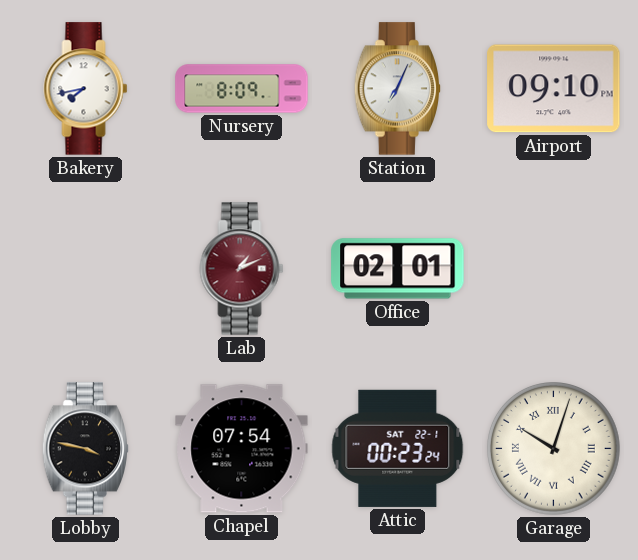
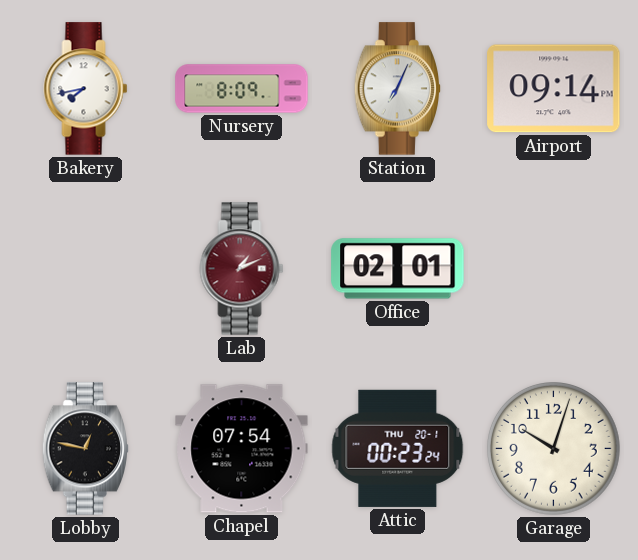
Airport: 09:10 -> 09:14 (554, 89)
Lobby: 3:47 -> 12:47 (86, 449)
Attic date: SAT 22-1 -> THU 20-1 (398, 448)
Garage numerals: Roman -> Arabic (554, 449)
